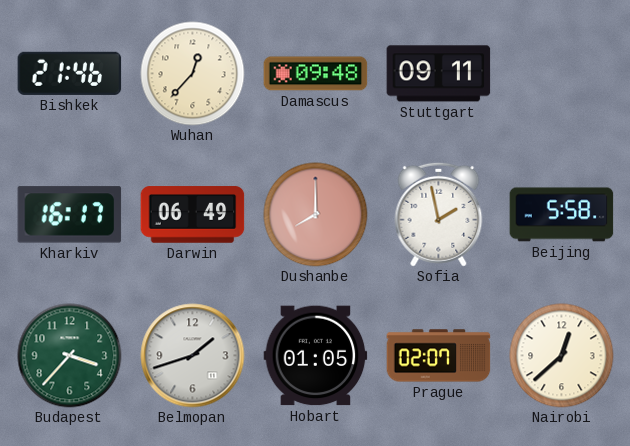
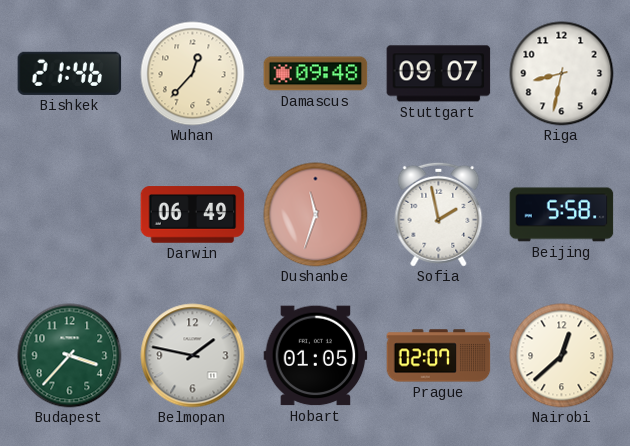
Stuttgart: 09:11 -> 09:07 (439, 74)
Riga: none -> 8:32 (562, 74)
Kharkiv: 16:17 -> none (70, 215)
Dushanbe: 8:00 -> 11:33 (316, 215)
Belmopan: 1:42 -> 1:47 (193, 356)
